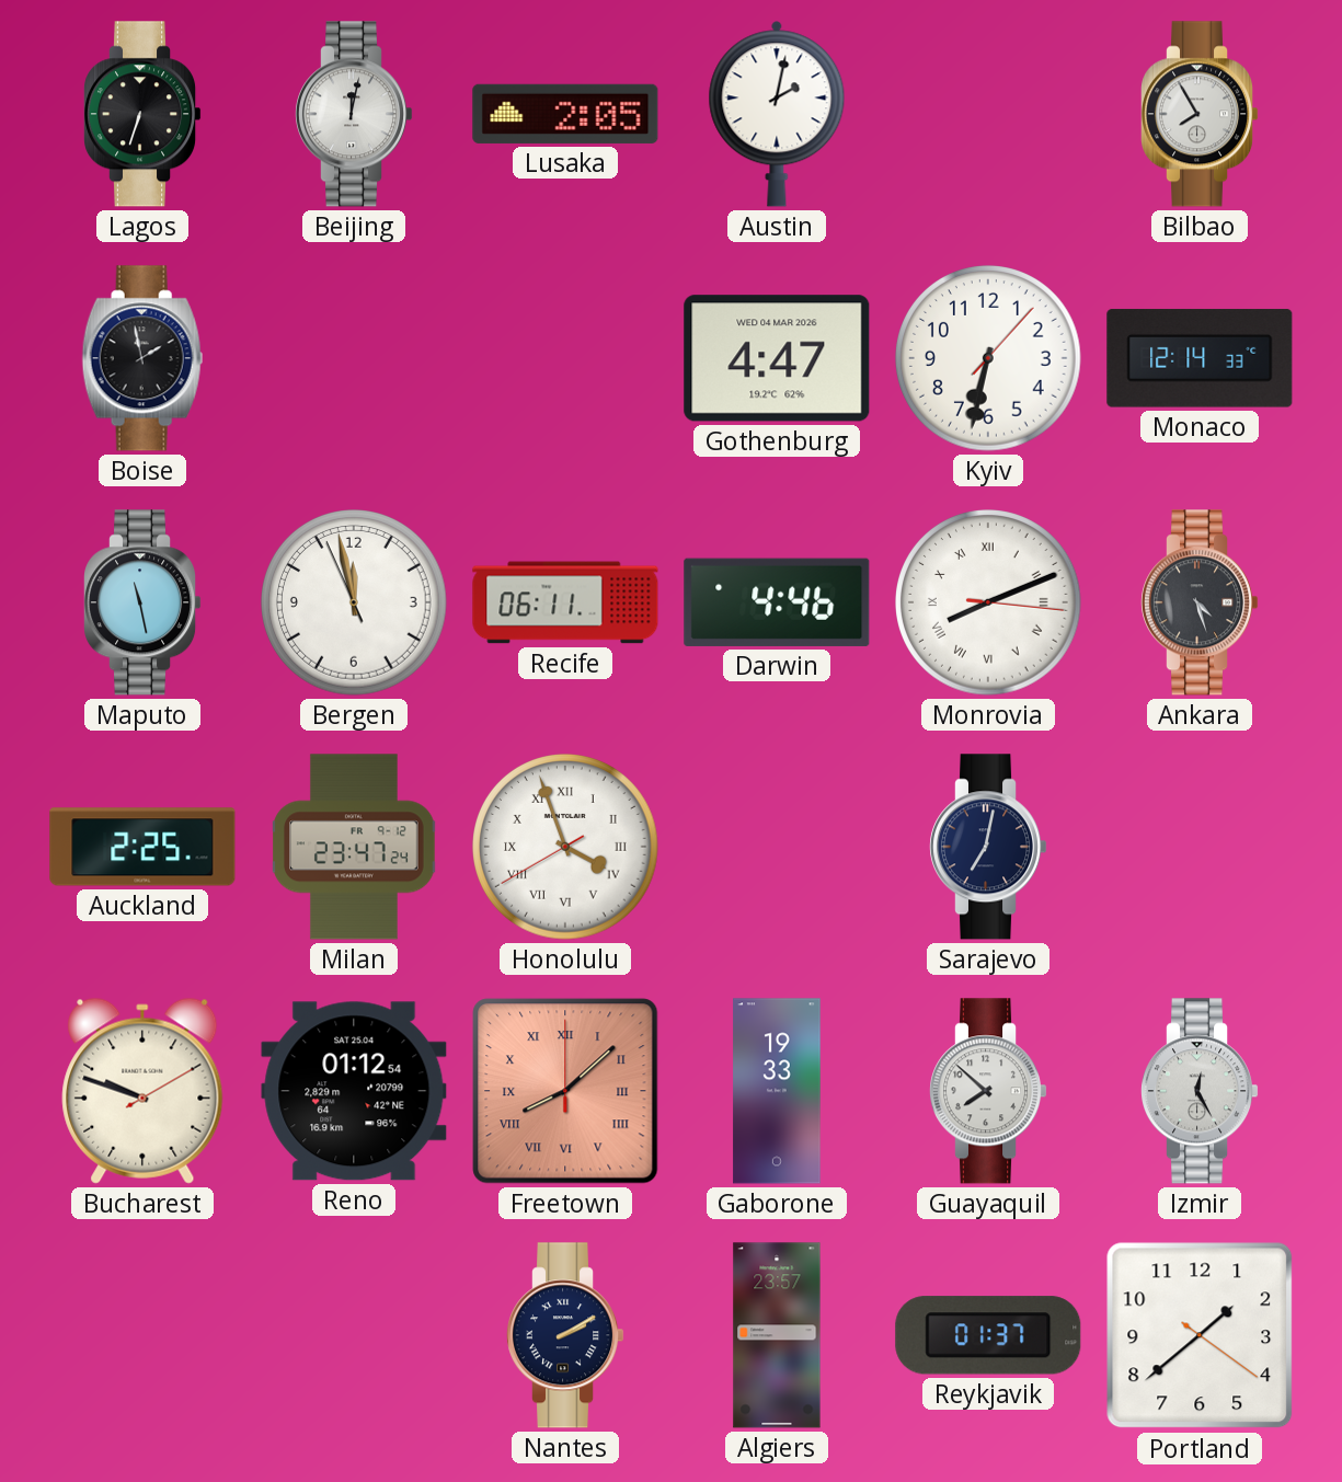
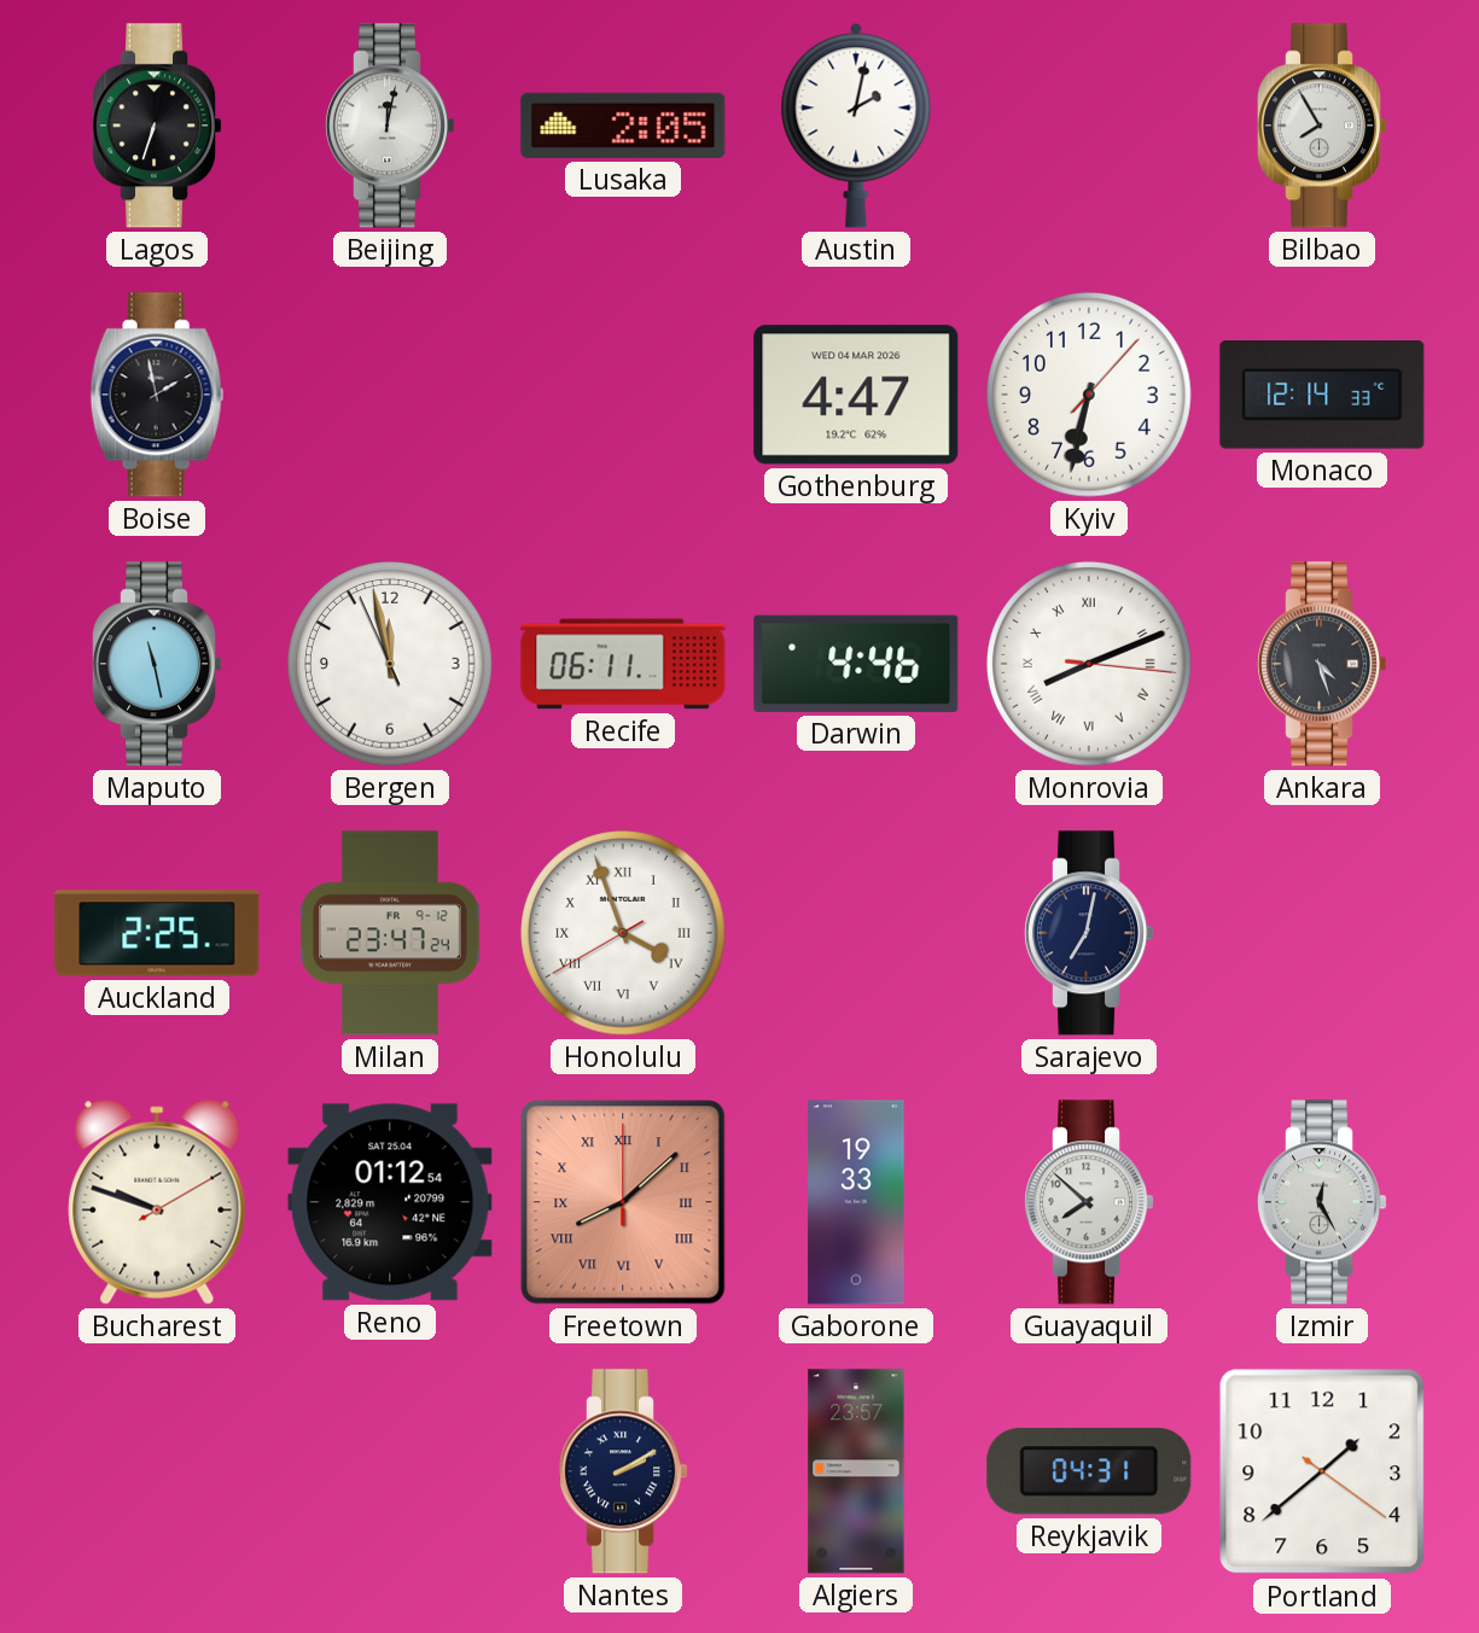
Reykjavik: 01:37 -> 04:31 (1089, 1471)
